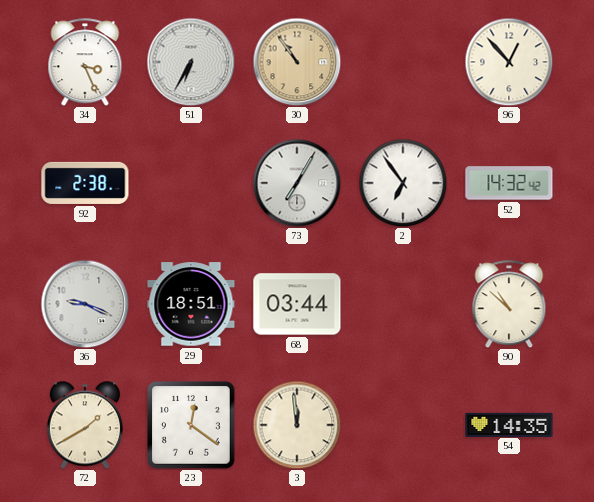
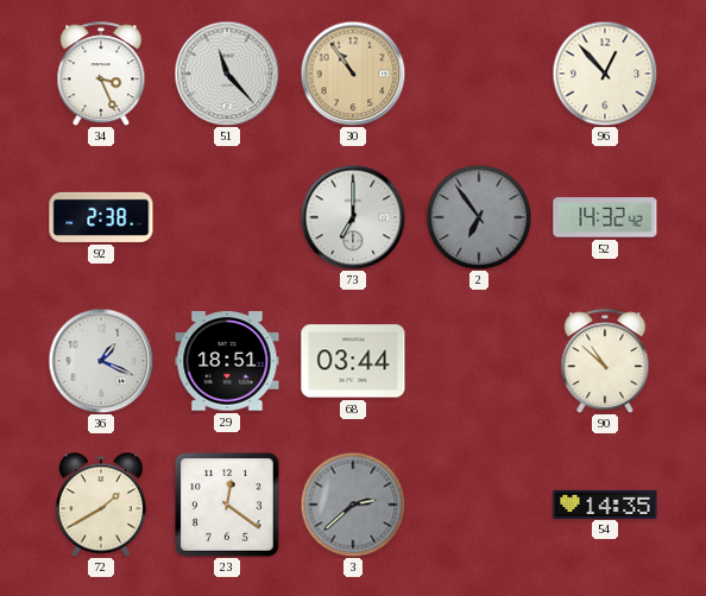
51: 6:35 -> 11:23 (227, 74)
73: 7:05 -> 7:00 (353, 217)
2 dial: white -> grey (479, 217)
36: 9:19 -> 1:19 (101, 361)
3: 11:59 -> 2:38 (353, 505)
3 dial: cream -> grey (353, 505)
